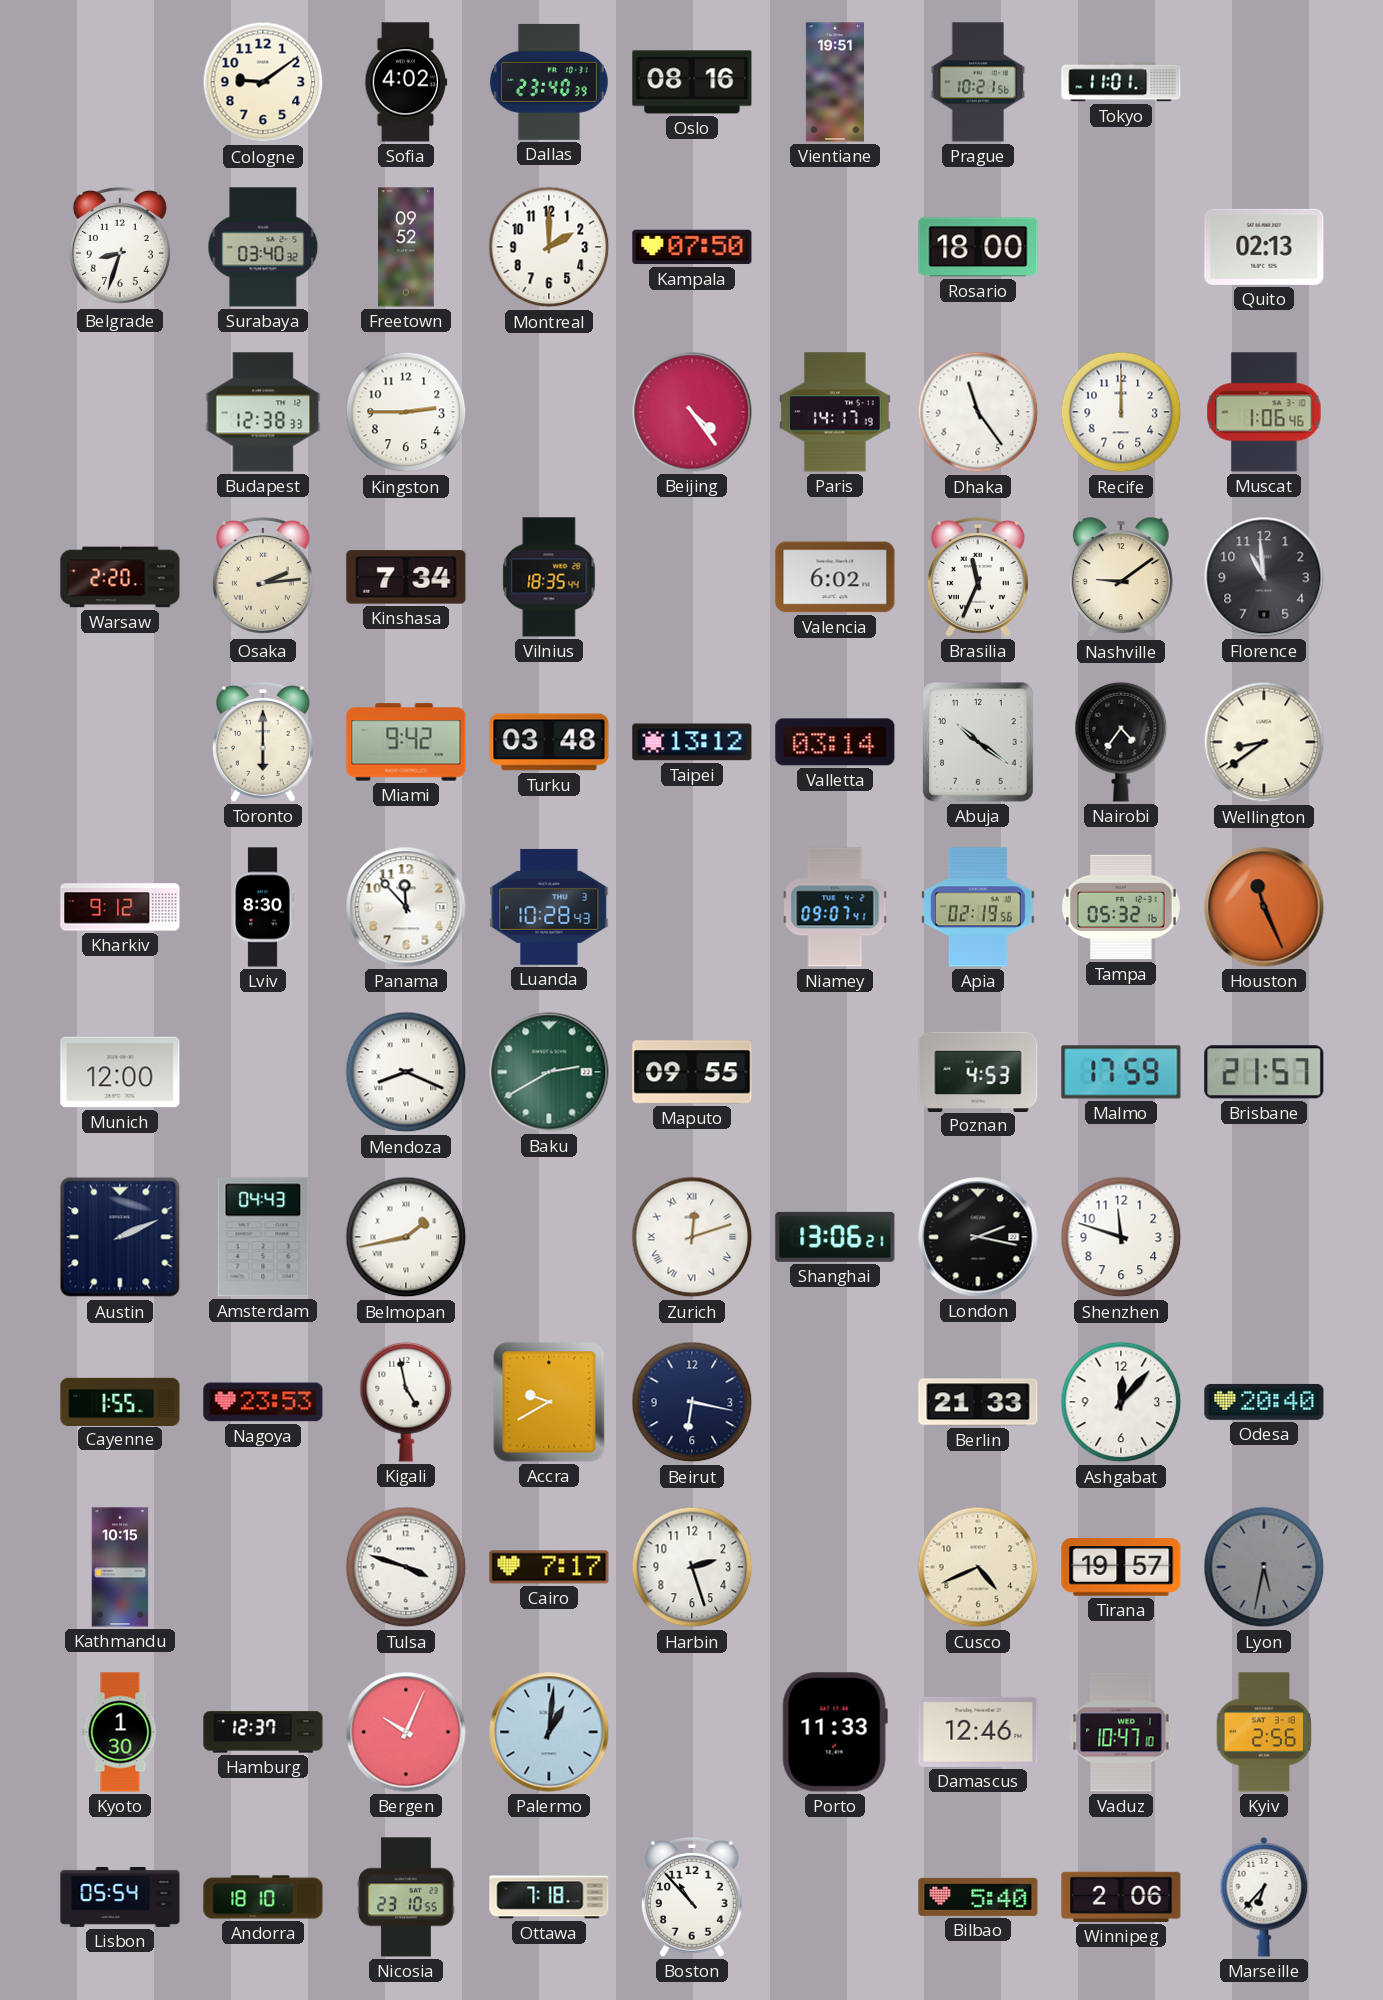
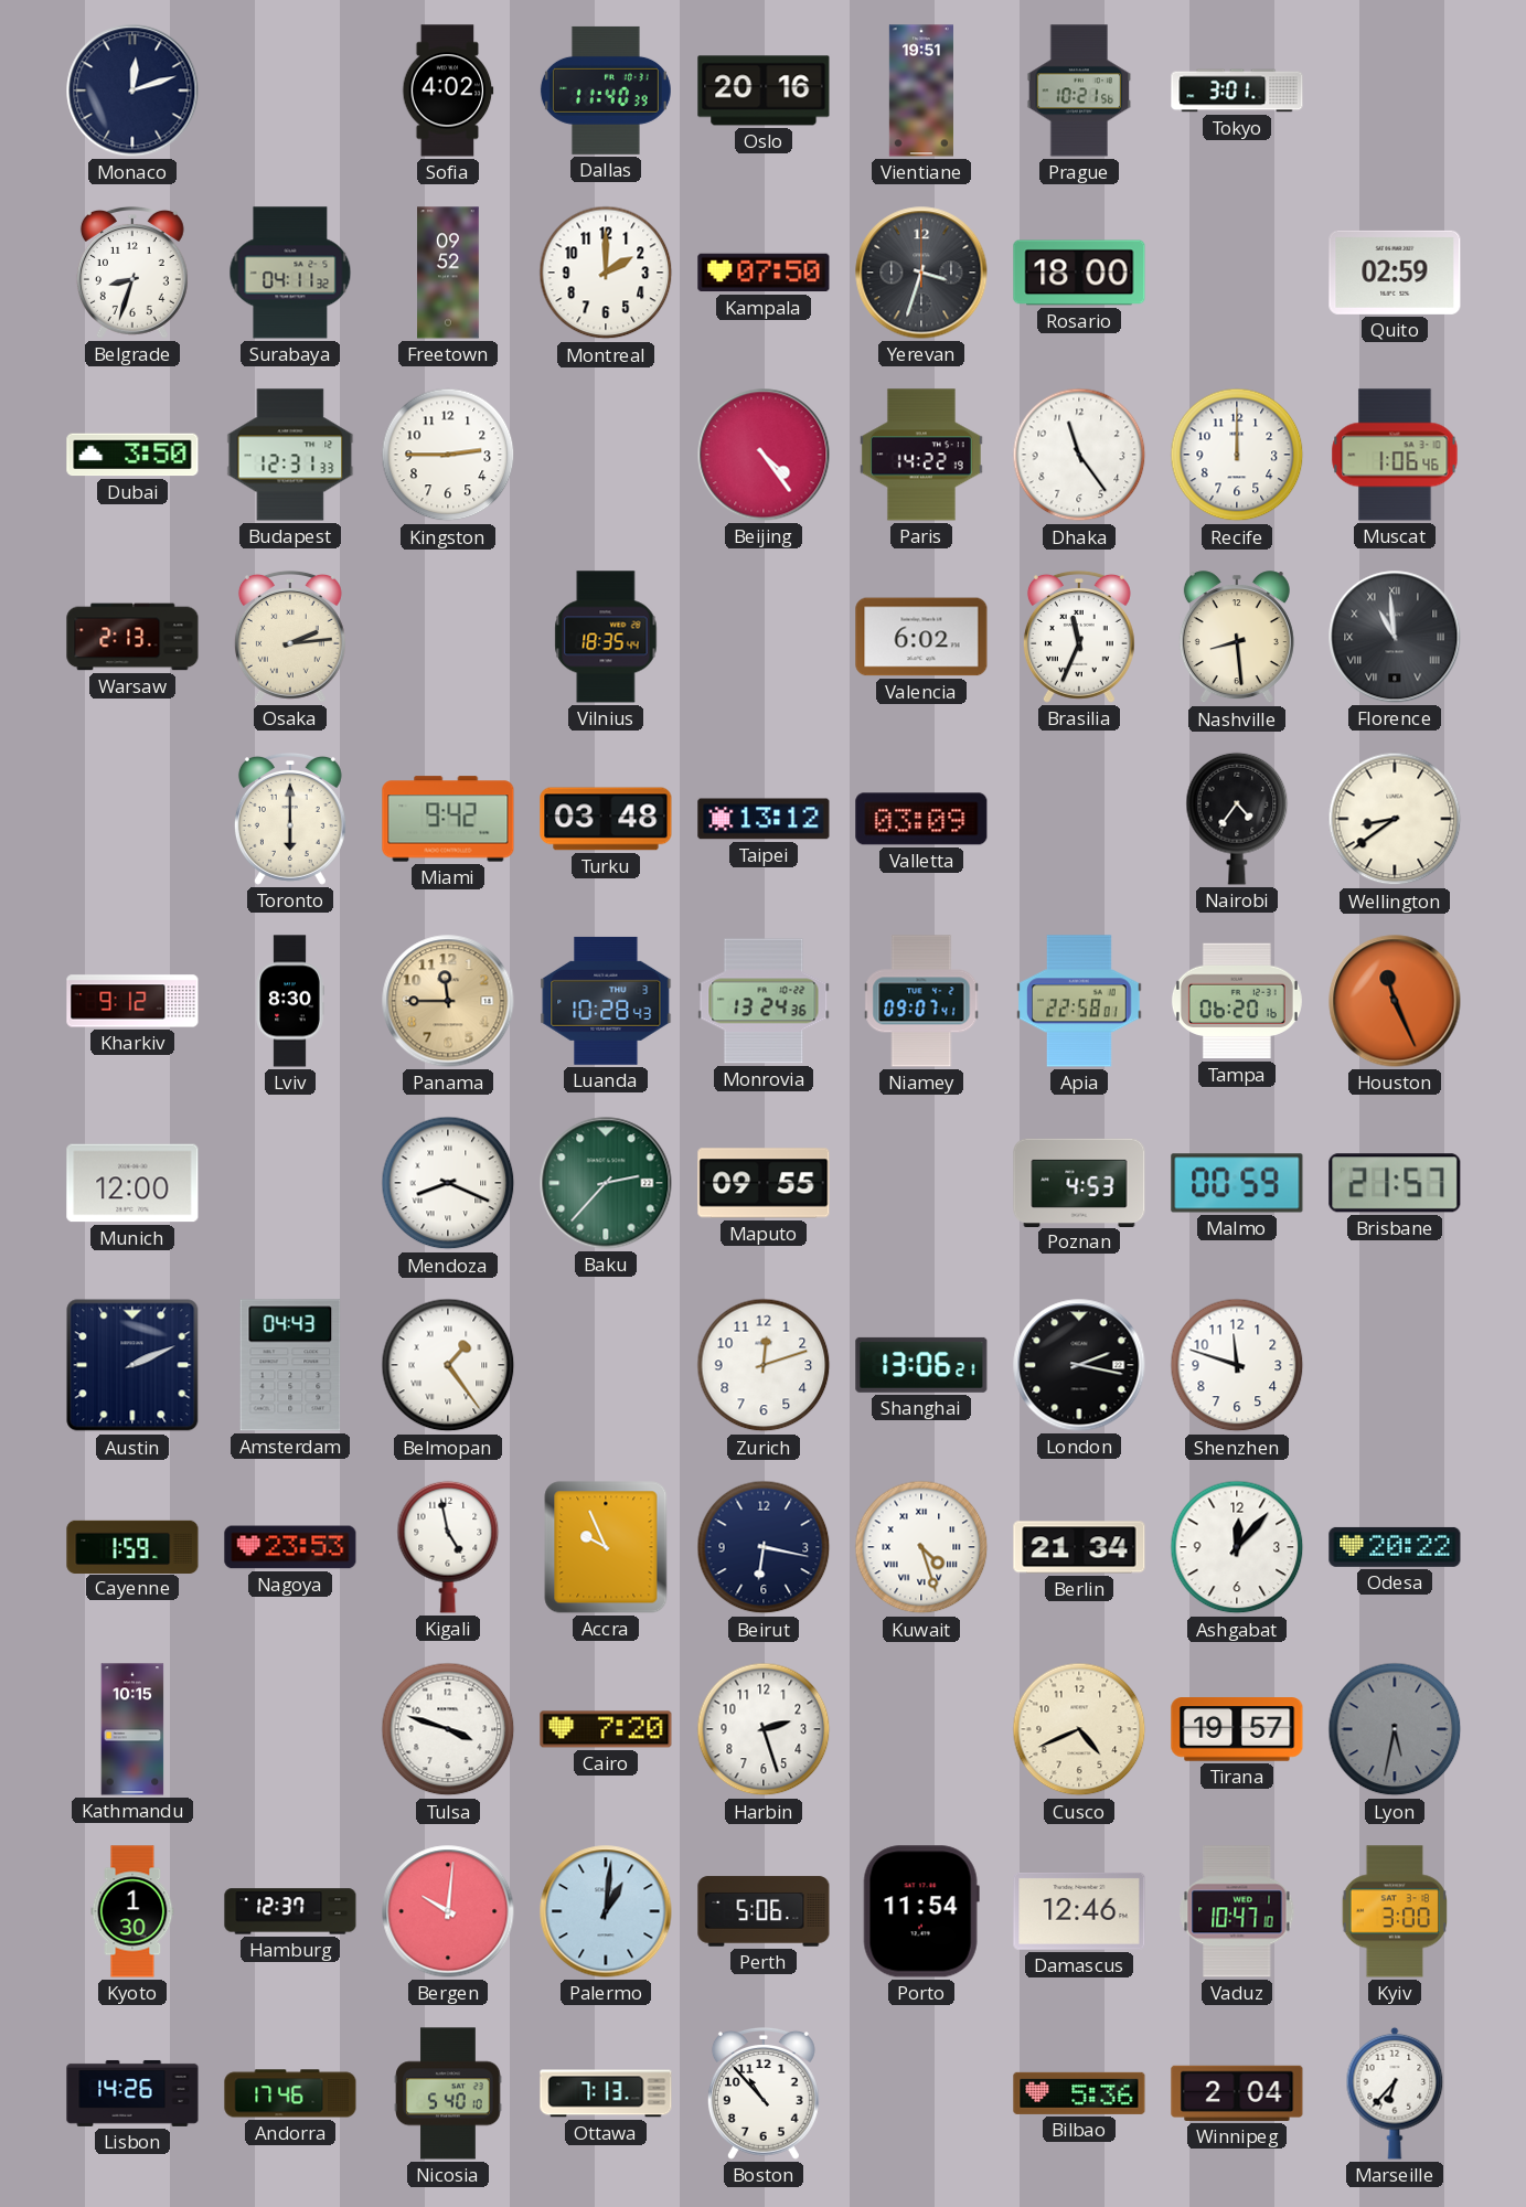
Monaco: none -> 12:12 (132, 90)
Cologne: 9:09 -> none (263, 82)
Dallas: 23:40 -> 11:40 (606, 90)
Oslo: 08:16 -> 20:16 (764, 90)
Tokyo: 11:01 -> 3:01 (1237, 90)
Surabaya: 03:40 -> 04:11 (290, 273)
Yerevan: none -> 3:33 (921, 273)
Quito: 02:13 -> 02:59 (1395, 273)
Dubai: none -> 3:50 (132, 455)
Budapest: 12:38 -> 12:31 (290, 455)
Paris: 14:17 -> 14:22 (921, 455)
Warsaw: 2:20 -> 2:13 (132, 637)
Kinshasa: 7:34 -> none (406, 577)
Nashville: 9:09 -> 8:29 (1237, 638)
Florence numerals: Arabic -> Roman (1395, 637)
Valletta: 03:14 -> 03:09 (921, 819)
Abuja: 10:21 -> none (978, 742)
Panama: 11:53 -> 11:45 (448, 1001)
Panama dial: white -> champagne (448, 1001)
Monrovia: none -> 13:24 (764, 1001)
Apia: 02:19 -> 22:58 (1079, 1001)
Tampa: 05:32 -> 06:20 (1237, 1001)
Baku: 2:40 -> 2:37 (606, 1183)
Malmo: 17:59 -> 00:59 (1237, 1183)
Belmopan: 1:43 -> 1:24 (448, 1365)
Zurich numerals: Roman -> Arabic (764, 1365)
Cayenne: 1:55 -> 1:59 (132, 1546)
Accra: 9:40 -> 9:56 (606, 1547)
Kuwait: none -> 4:27 (921, 1547)
Berlin: 21:33 -> 21:34 (1079, 1547)
Odesa: 20:40 -> 20:22 (1395, 1547)
Cairo: 7:17 -> 7:20 (606, 1729)
Bergen: 10:04 -> 10:01 (448, 1911)
Perth: none -> 5:06 (764, 1911)
Porto: 11:33 -> 11:54 (921, 1911)
Kyiv: 2:56 -> 3:00 (1394, 1911)
Lisbon: 05:54 -> 14:26 (132, 2093)
Andorra: 18:10 -> 17:46 (290, 2093)
Nicosia: 23:10 -> 5:40 (448, 2093)
Ottawa: 7:18 -> 7:13 (606, 2093)
Bilbao: 5:40 -> 5:36 (1079, 2093)
Winnipeg: 2:06 -> 2:04 (1237, 2093)
